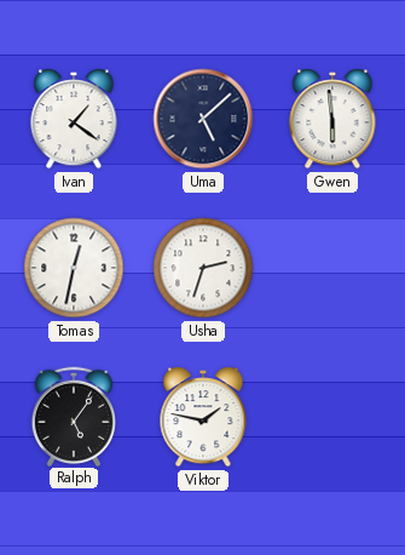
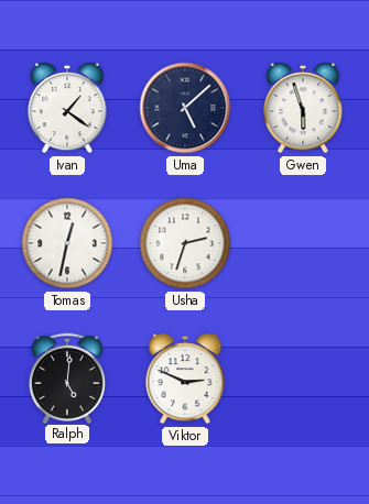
Gwen: 5:59 -> 5:57 (303, 108)
Ralph: 5:06 -> 5:01 (67, 377)
Viktor: 1:47 -> 2:49 (185, 379)
